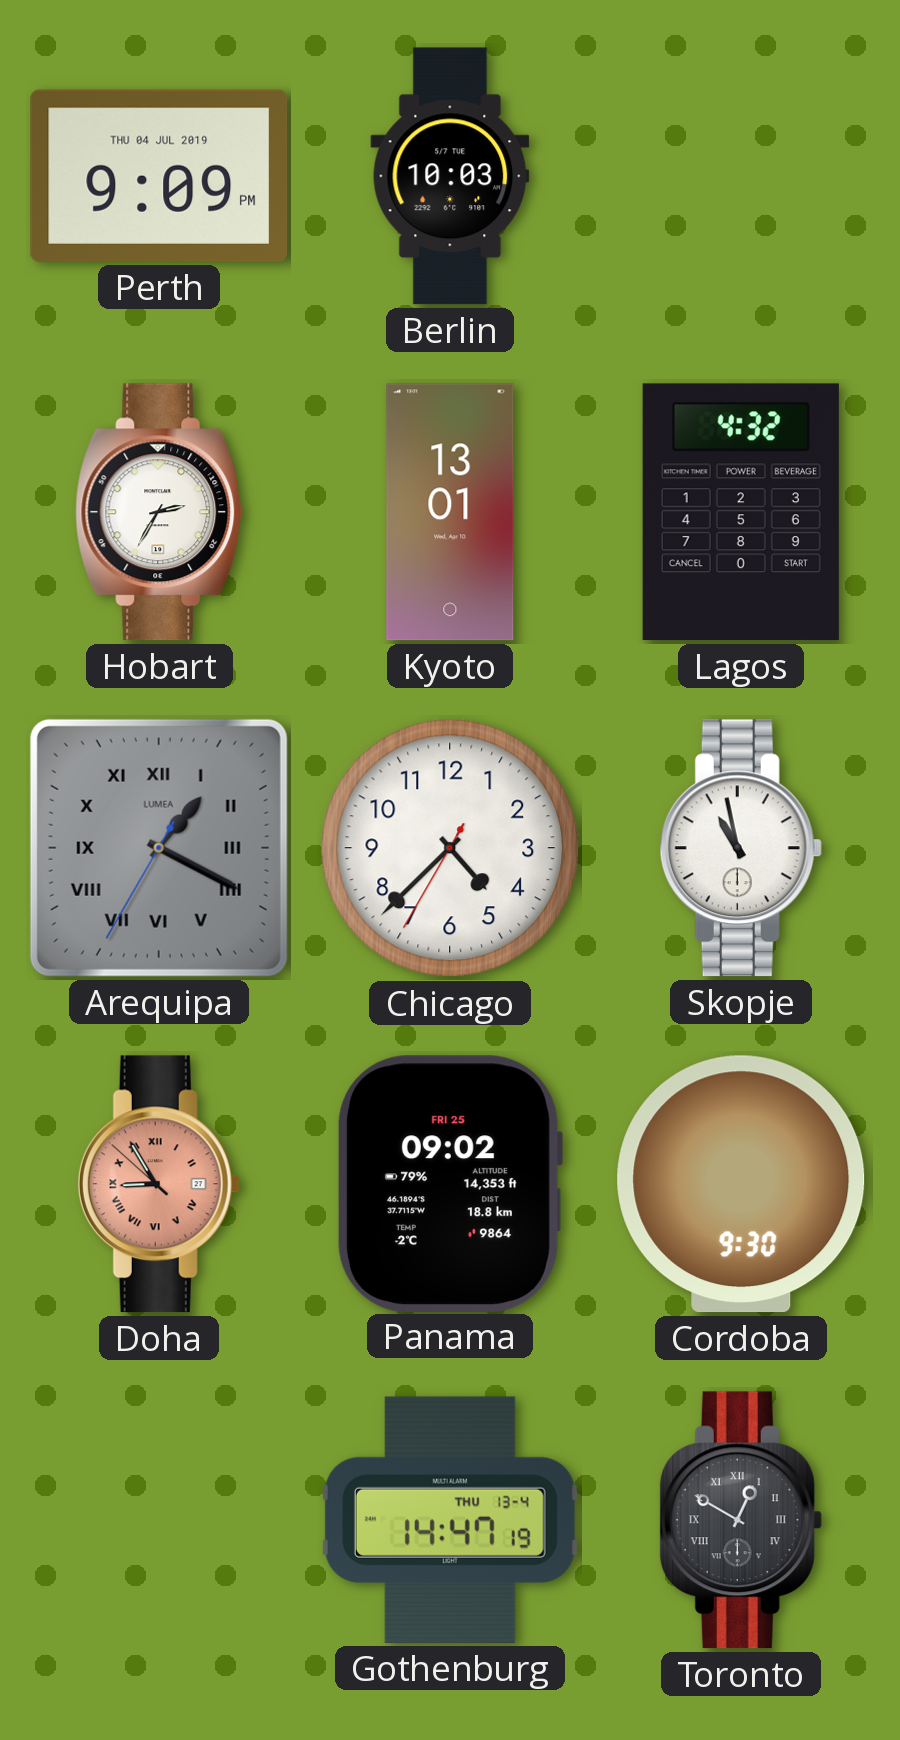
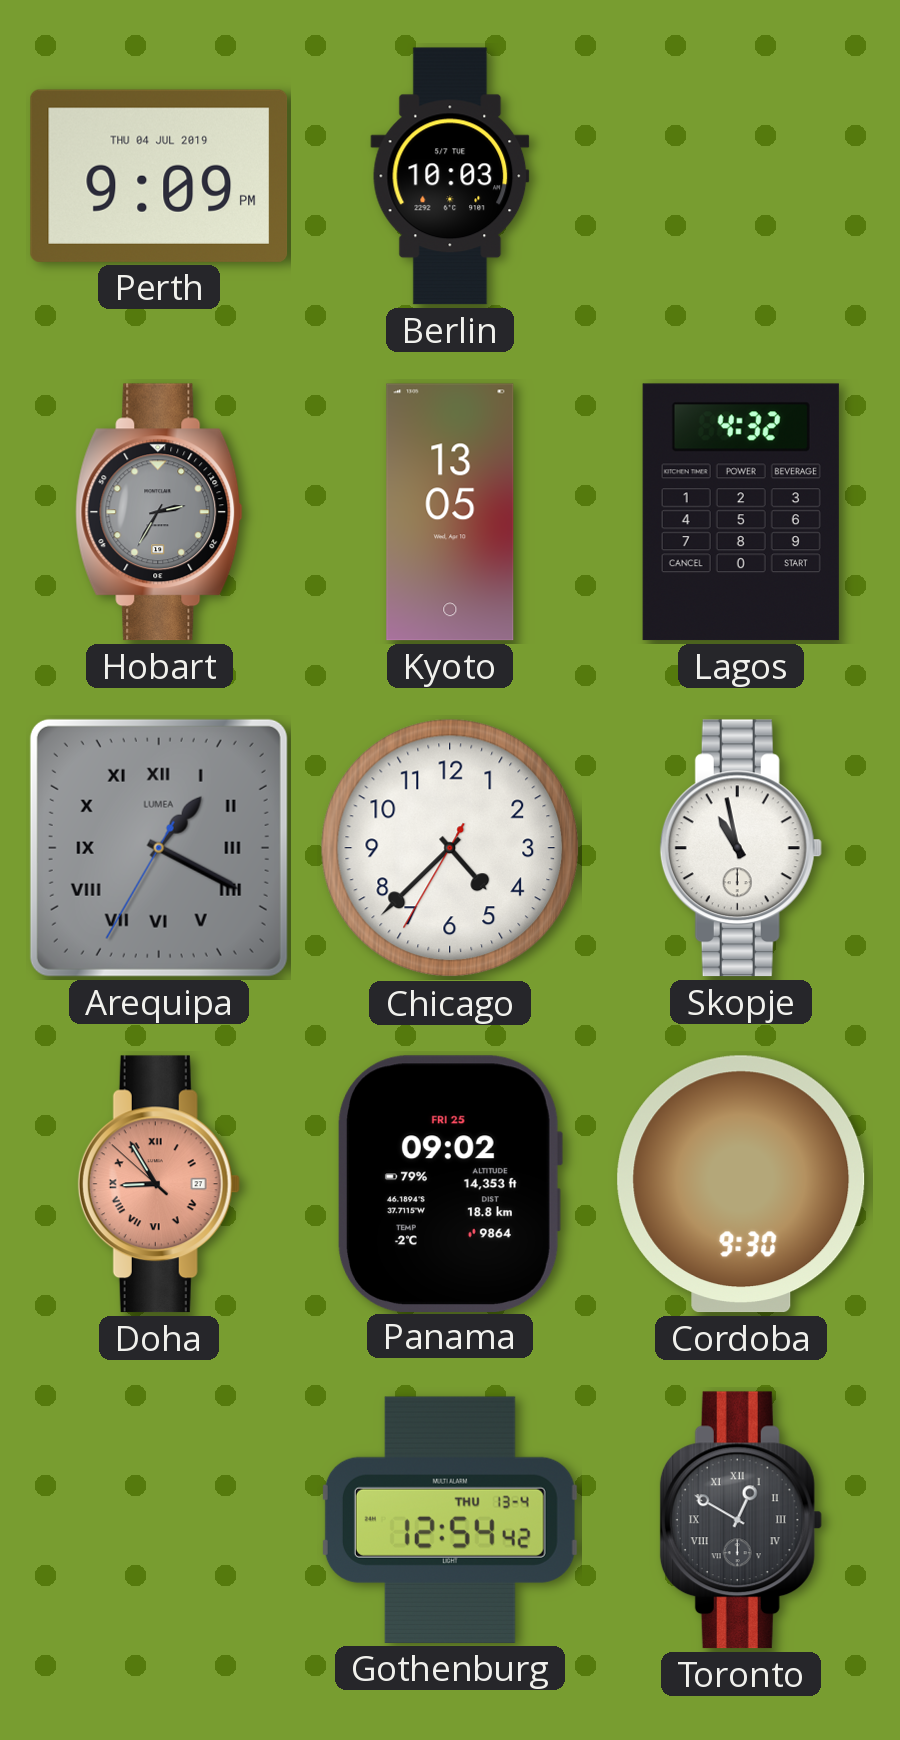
Hobart dial: white -> grey (159, 512)
Kyoto: 13:01 -> 13:05 (450, 512)
Gothenburg: 14:47 -> 12:54 (450, 1520)
